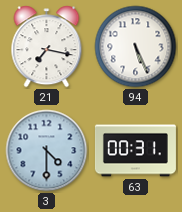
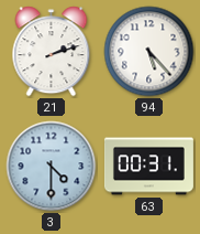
21: 7:17 -> 2:12 (52, 52)
94: 5:26 -> 5:23 (149, 52)
